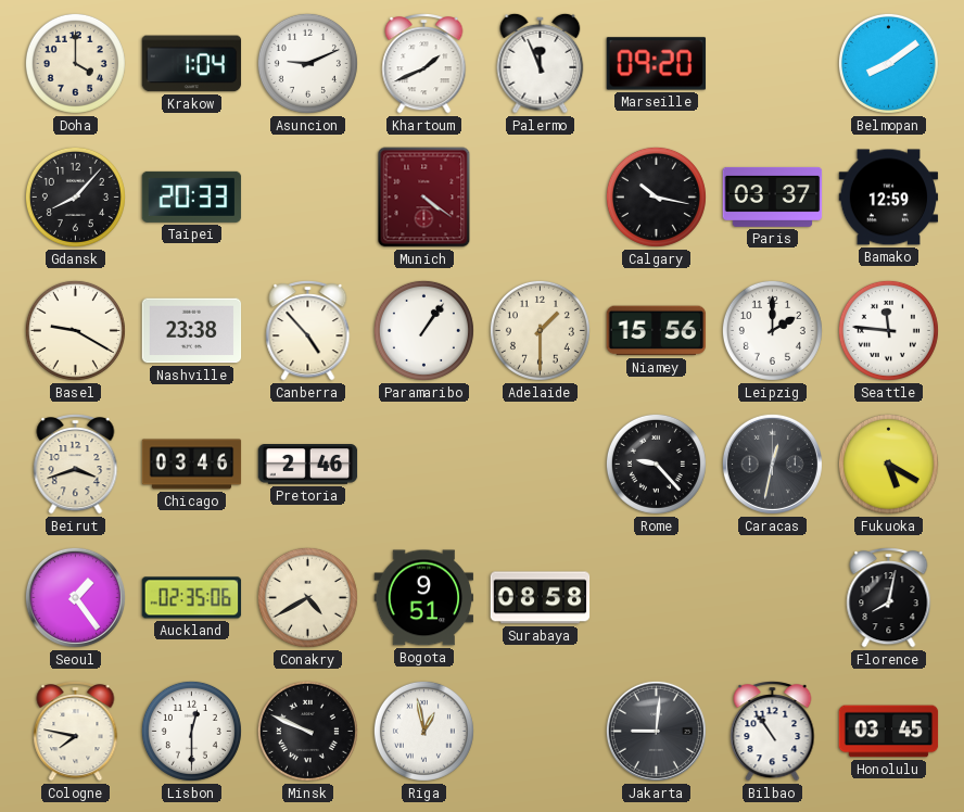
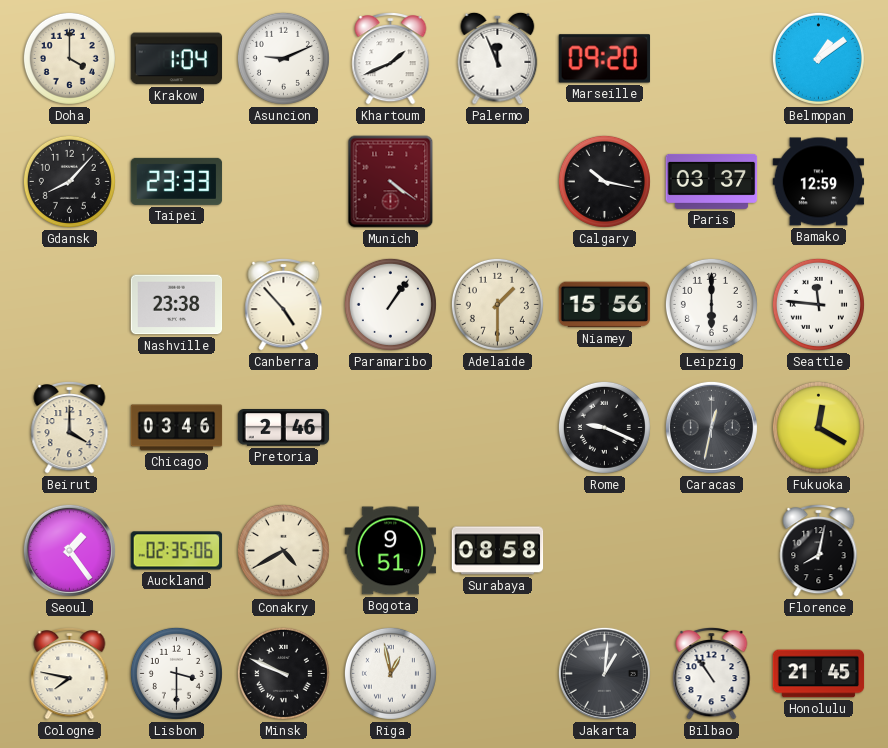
Belmopan: 8:09 -> 1:09 (818, 58)
Taipei: 20:33 -> 23:33 (177, 181)
Basel: 9:20 -> none (75, 330)
Leipzig: 2:00 -> 6:00 (711, 304)
Beirut: 3:42 -> 4:00 (70, 428)
Rome: 9:23 -> 9:19 (604, 427)
Fukuoka: 5:20 -> 12:20 (818, 427)
Lisbon: 12:30 -> 3:30 (176, 673)
Jakarta: 9:01 -> 1:01 (604, 673)
Honolulu: 03:45 -> 21:45 (819, 674)
